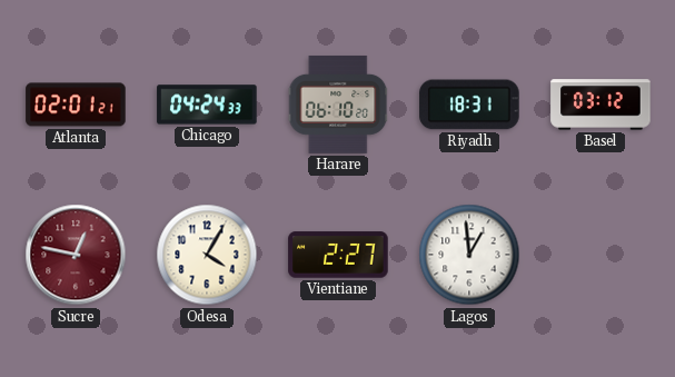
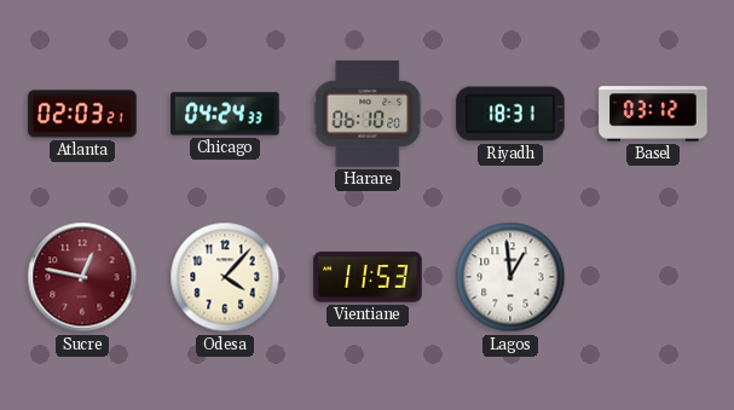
Atlanta: 02:01 -> 02:03 (82, 114)
Odesa: 4:05 -> 4:07 (225, 277)
Vientiane: 2:27 -> 11:53 (368, 277)
